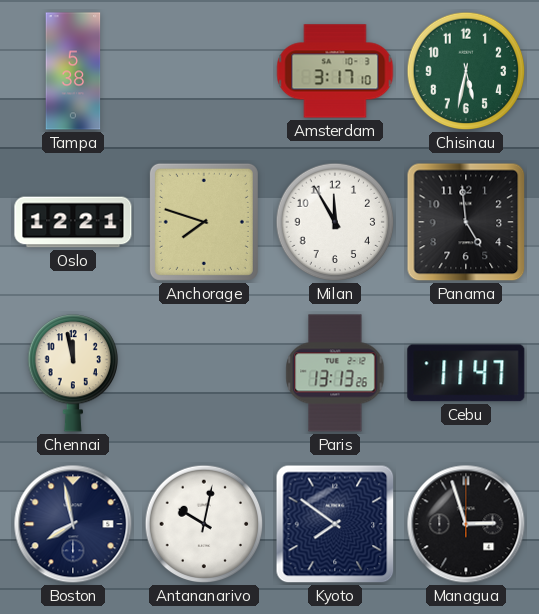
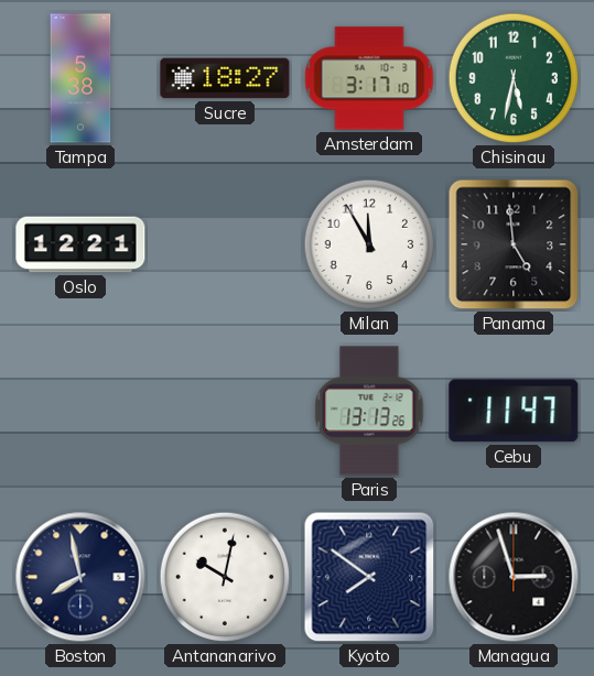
Sucre: none -> 18:27 (225, 78)
Anchorage: 7:48 -> none (204, 222)
Chennai: 11:58 -> none (72, 373)
